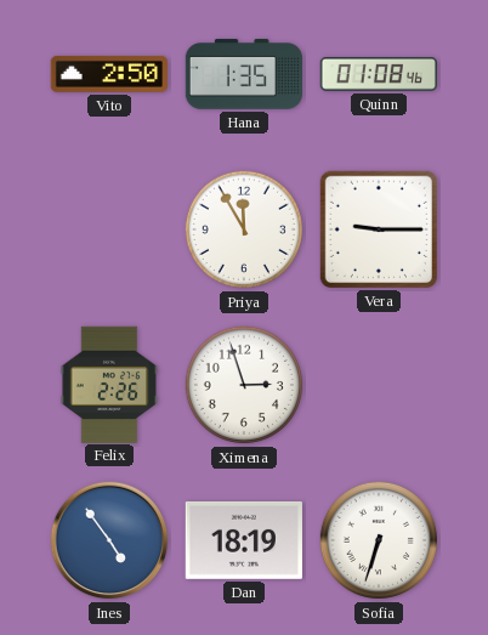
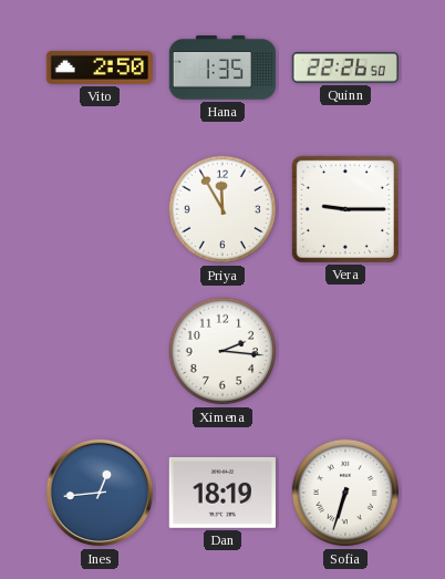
Quinn: 01:08 -> 22:26 (345, 69)
Felix: 2:26 -> none (109, 384)
Ximena: 2:57 -> 2:16 (222, 351)
Ines: 4:54 -> 12:44 (100, 493)
